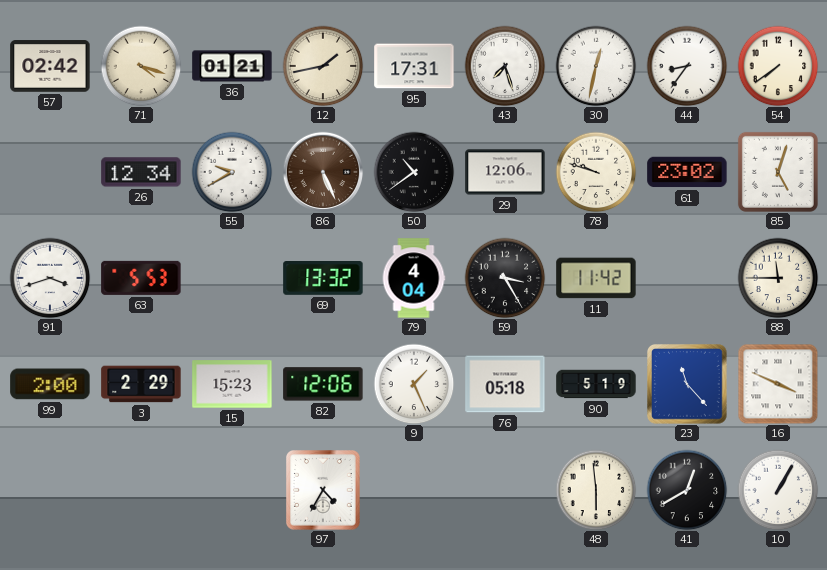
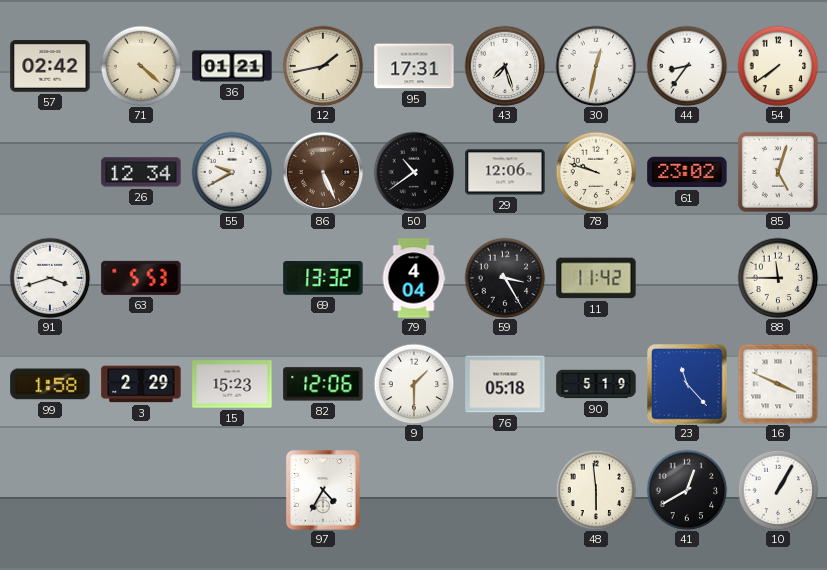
71: 4:18 -> 4:22 (141, 66)
99: 2:00 -> 1:58 (50, 384)
9: 1:26 -> 1:30 (414, 384)
